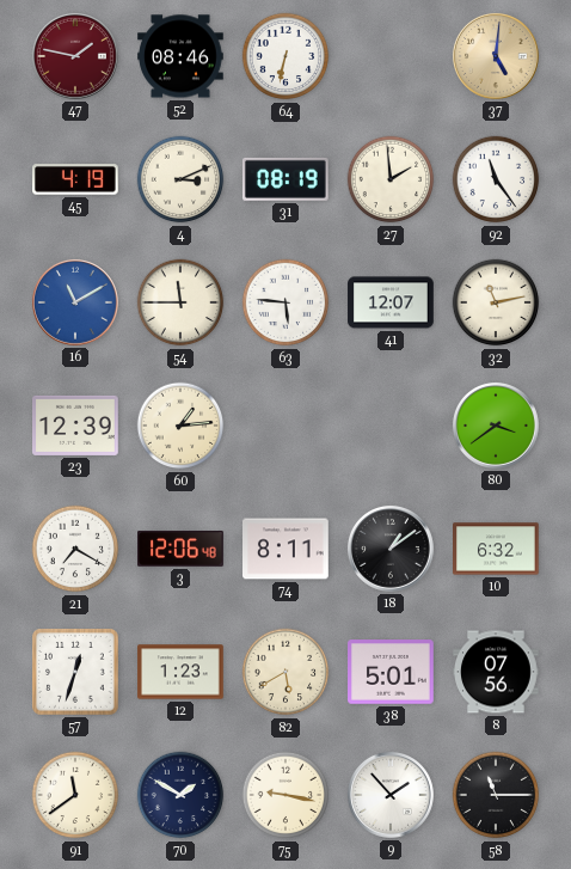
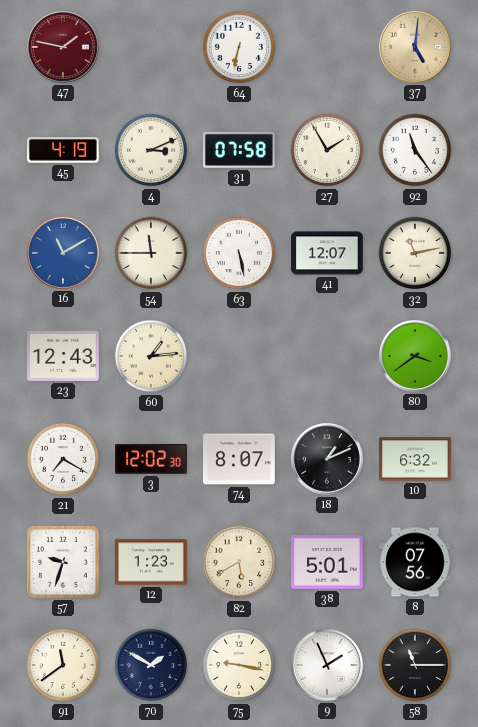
52: 08:46 -> none (180, 56)
31: 08:19 -> 07:58 (239, 150)
27: 1:59 -> 1:55 (327, 150)
63: 5:46 -> 5:28 (239, 253)
23: 12:39 -> 12:43 (64, 356)
3: 12:06 -> 12:02 (151, 459)
74: 8:11 -> 8:07 (240, 459)
18: 1:09 -> 1:11 (327, 459)
57: 12:33 -> 9:33 (64, 563)
9: 1:53 -> 1:56 (327, 665)
